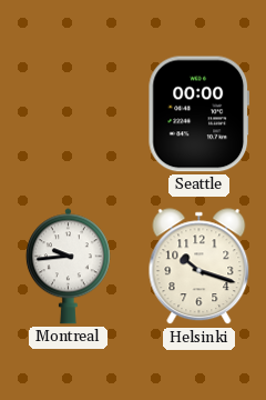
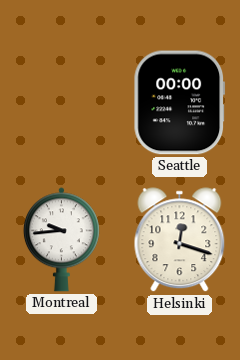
Helsinki: 10:18 -> 12:18 (180, 240)
